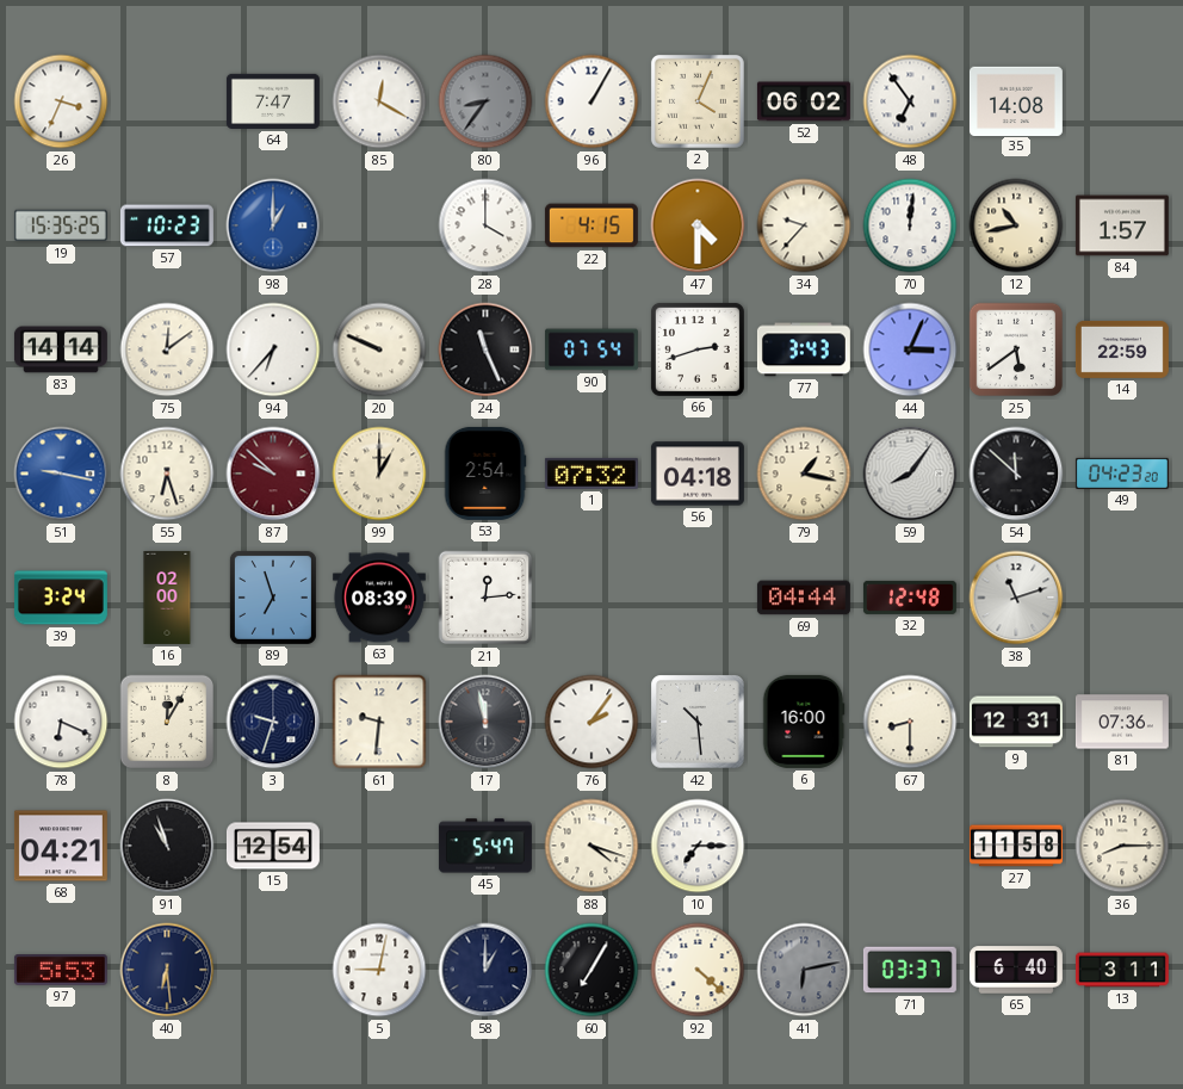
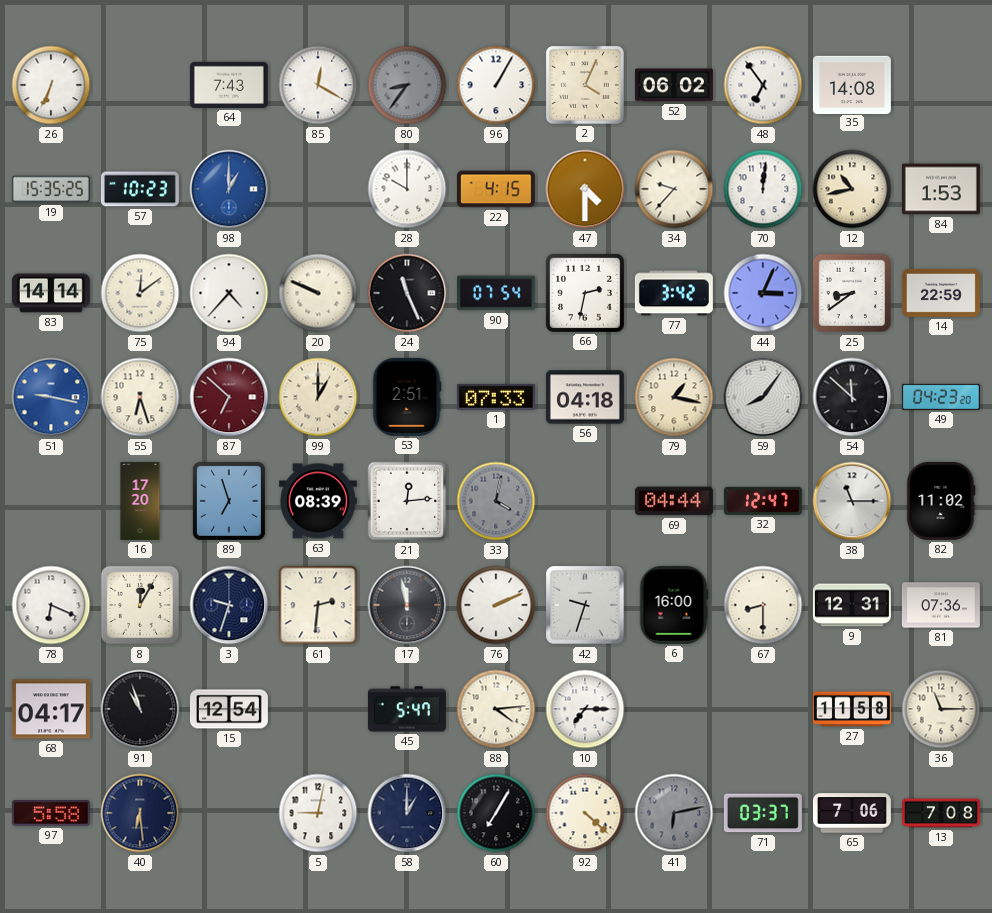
26: 3:34 -> 6:34 (51, 85)
64: 7:47 -> 7:43 (229, 85)
28: 4:00 -> 10:00 (407, 189)
84: 1:57 -> 1:53 (941, 189)
94: 6:37 -> 4:37 (229, 293)
66: 2:42 -> 2:32 (585, 293)
77: 3:43 -> 3:42 (674, 293)
25: 5:39 -> 8:39 (852, 293)
87: 9:52 -> 6:52 (229, 397)
53: 2:54 -> 2:51 (407, 397)
1: 07:32 -> 07:33 (496, 397)
39: 3:24 -> none (61, 598)
16: 02:00 -> 17:20 (140, 501)
33: none -> 4:02 (496, 501)
32: 12:48 -> 12:47 (763, 501)
38: 11:12 -> 11:15 (852, 501)
82: none -> 11:02 (941, 501)
61: 9:31 -> 2:31 (318, 605)
76: 2:06 -> 2:11 (496, 605)
42: 10:29 -> 9:33 (585, 605)
68: 04:21 -> 04:17 (51, 709)
88: 4:18 -> 4:14 (496, 709)
36: 8:15 -> 11:15 (941, 709)
97: 5:53 -> 5:58 (51, 813)
65: 6:40 -> 7:06 (852, 813)
13: 3:11 -> 7:08 (941, 813)
